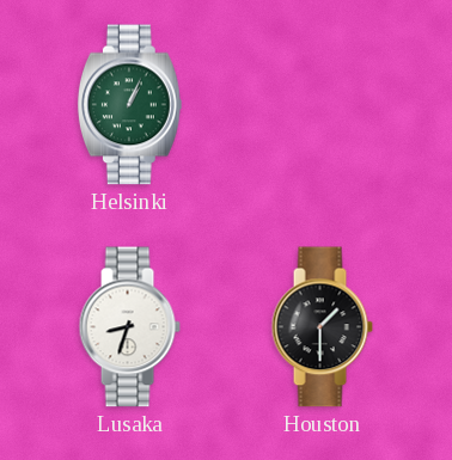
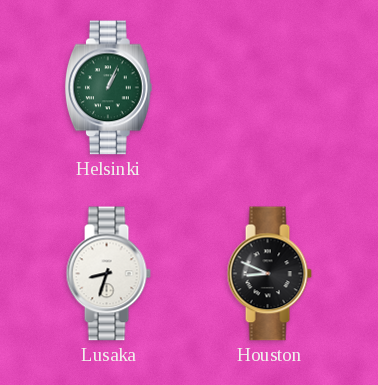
Houston: 1:30 -> 8:49 (269, 274)
